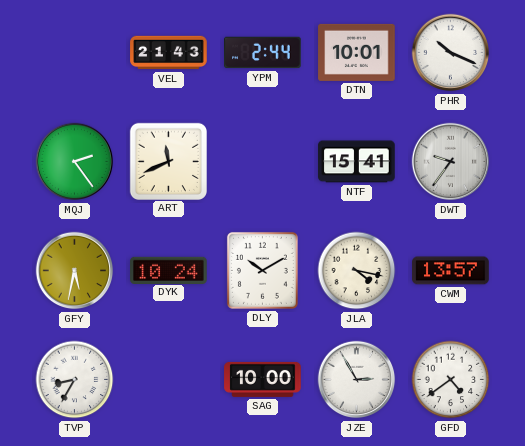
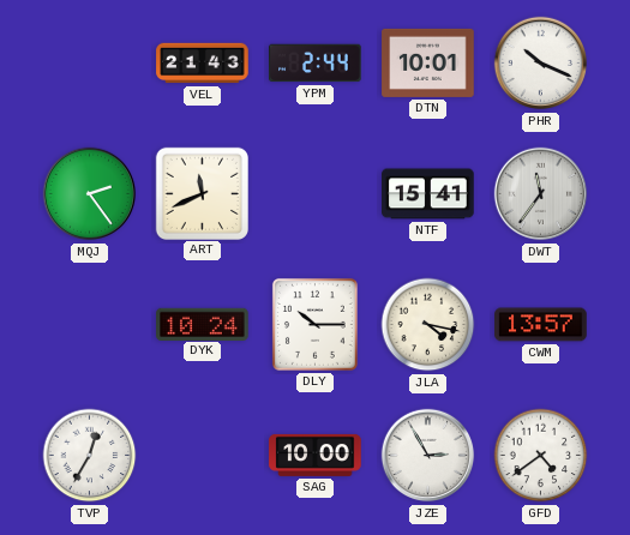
DWT: 9:36 -> 11:36 (541, 194)
GFY: 5:32 -> none (75, 271)
DLY: 10:10 -> 10:15 (314, 324)
TVP: 8:35 -> 12:35 (90, 456)
